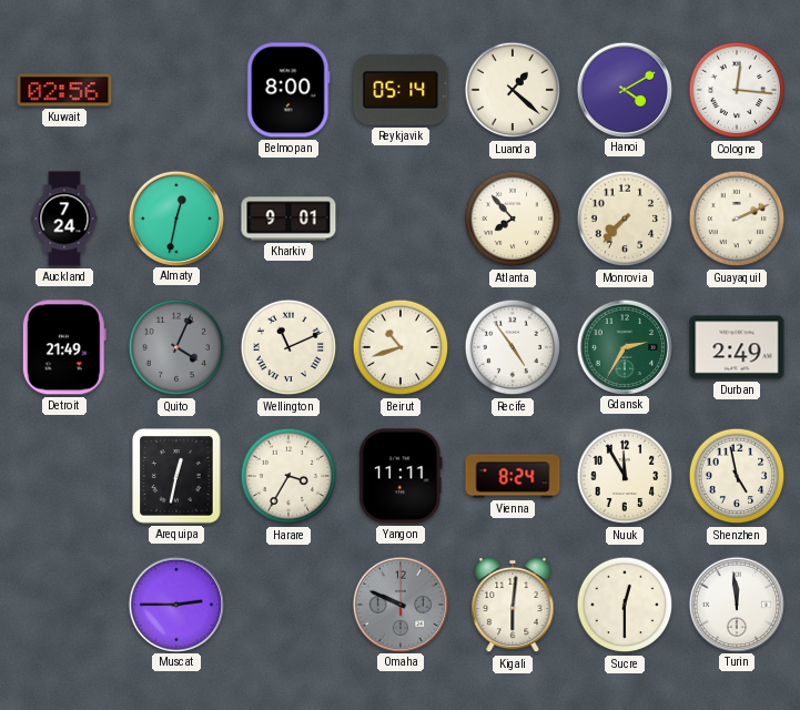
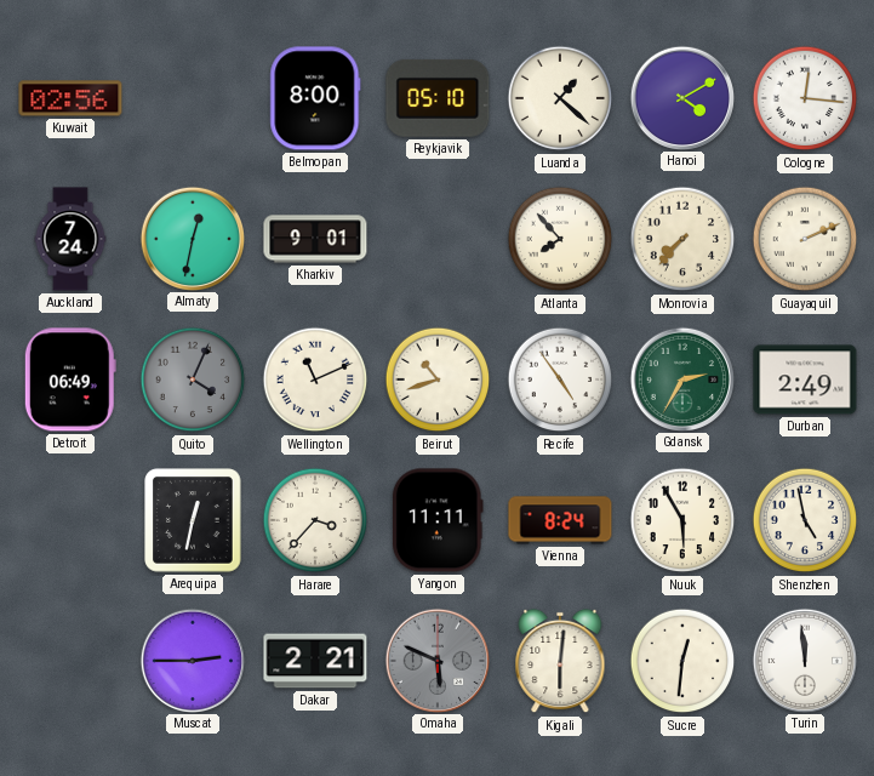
Reykjavik: 05:14 -> 05:10 (438, 98)
Detroit: 21:49 -> 06:49 (70, 380)
Harare: 3:35 -> 3:37 (315, 520)
Nuuk: 11:55 -> 5:55 (682, 520)
Dakar: none -> 2:21 (315, 661)
Omaha: 9:49 -> 5:49 (436, 660)
Sucre: 12:30 -> 12:31 (682, 661)
